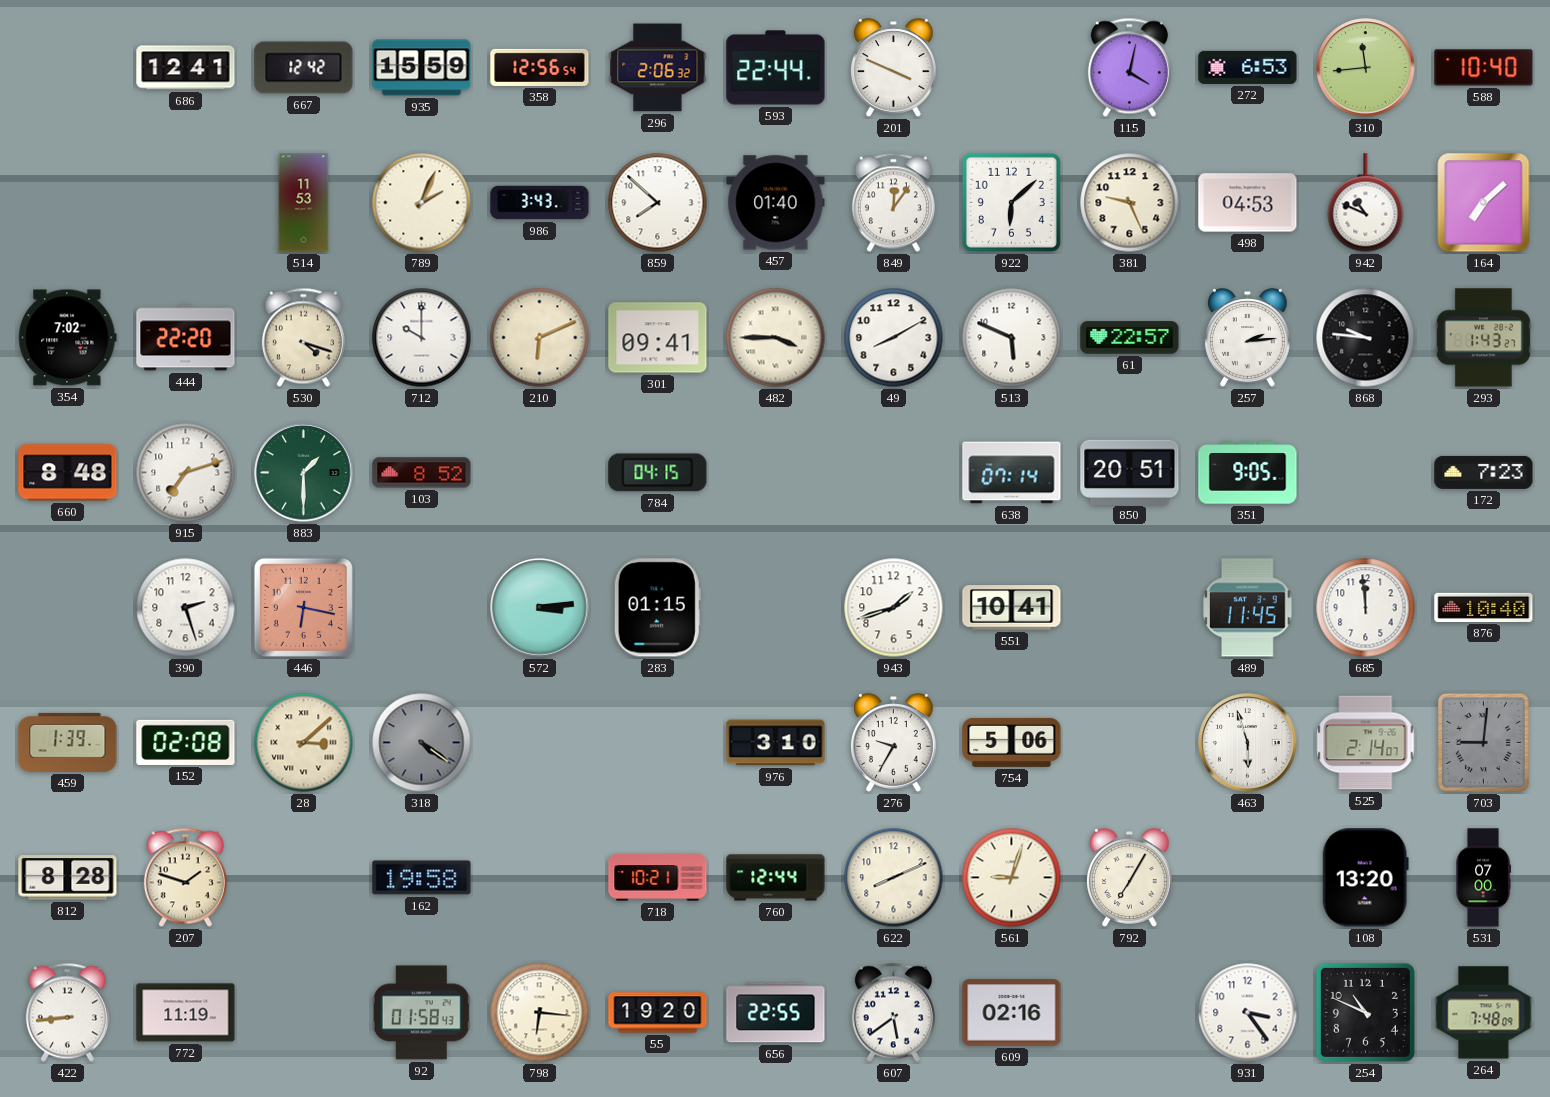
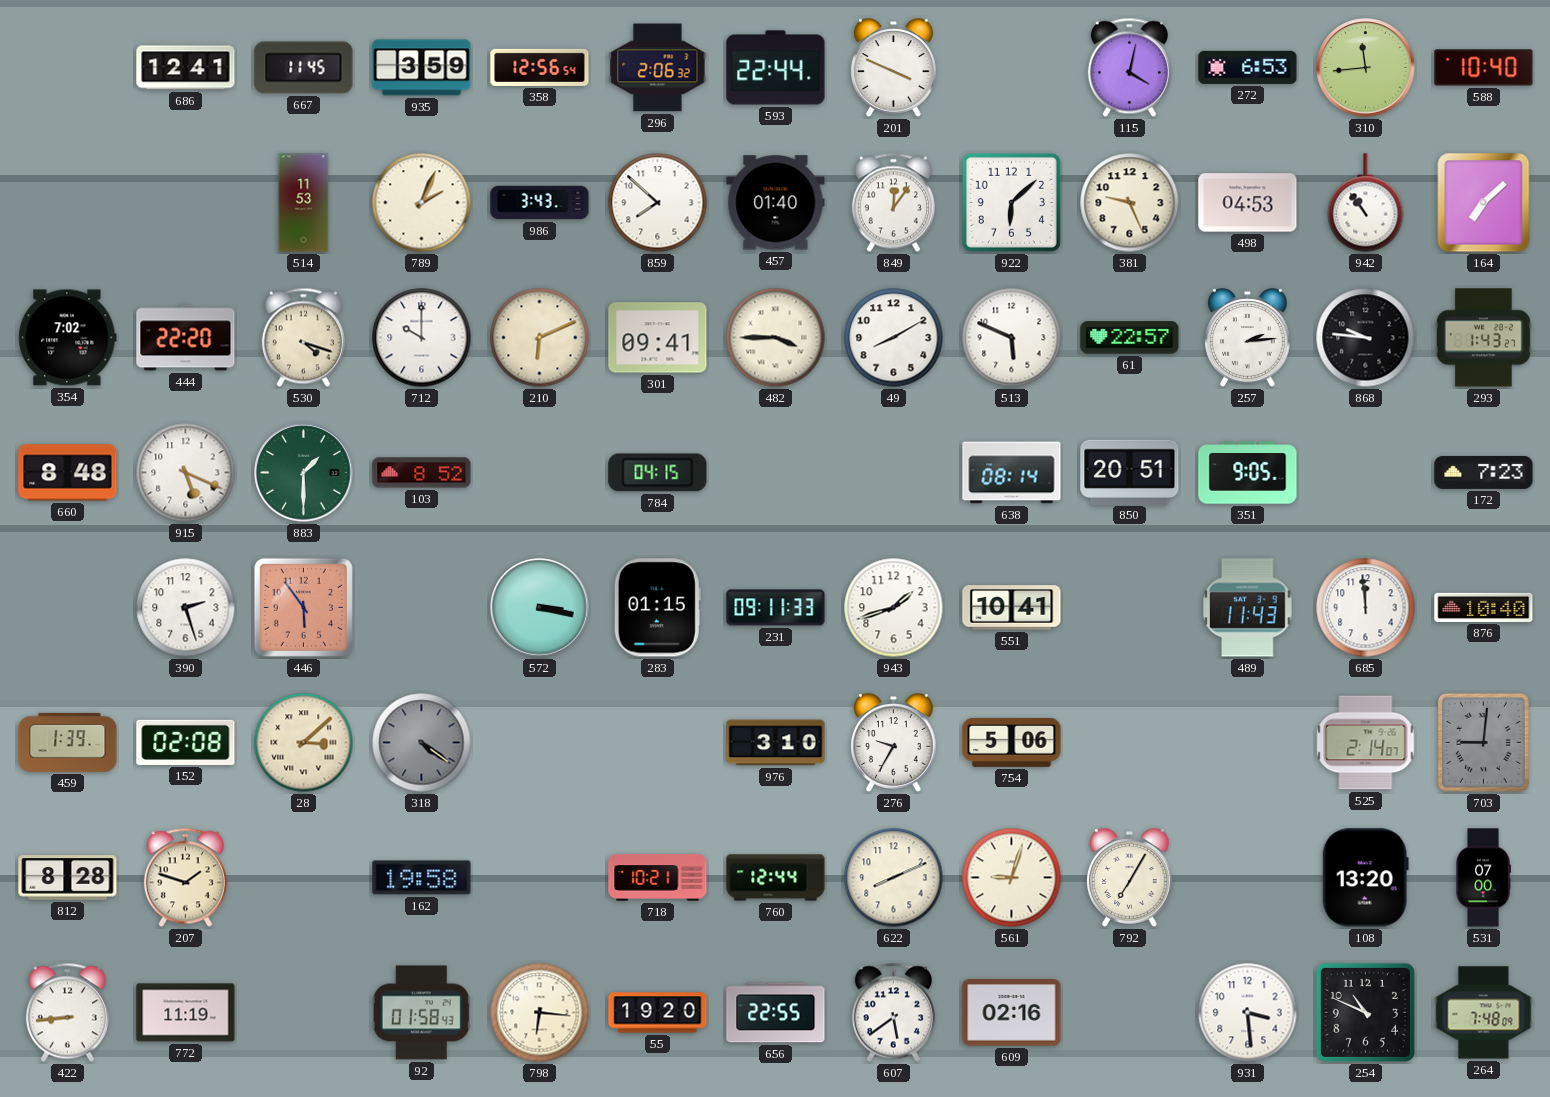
667: 12:42 -> 11:45 (304, 68)
935: 15:59 -> 3:59 (422, 68)
942: 10:49 -> 10:54 (1366, 203)
915: 7:12 -> 5:19 (186, 473)
638: 07:14 -> 08:14 (1012, 473)
446: 6:17 -> 5:54 (303, 607)
572: 3:14 -> 3:17 (540, 608)
231: none -> 09:11 (776, 608)
489: 11:45 -> 11:43 (1248, 608)
463: 5:57 -> none (1248, 743)
931: 3:24 -> 3:29 (1248, 1013)
